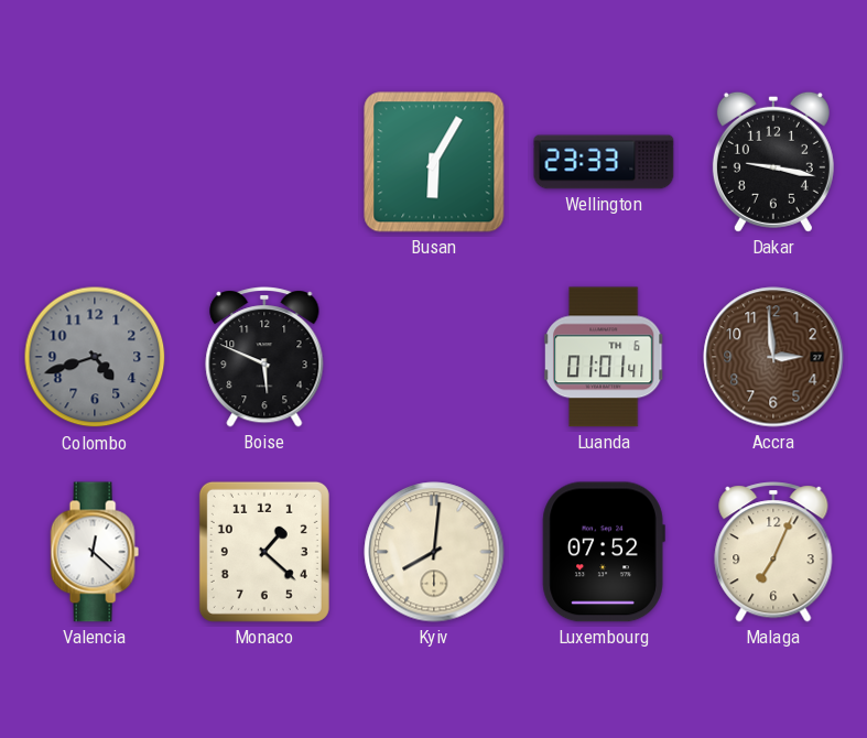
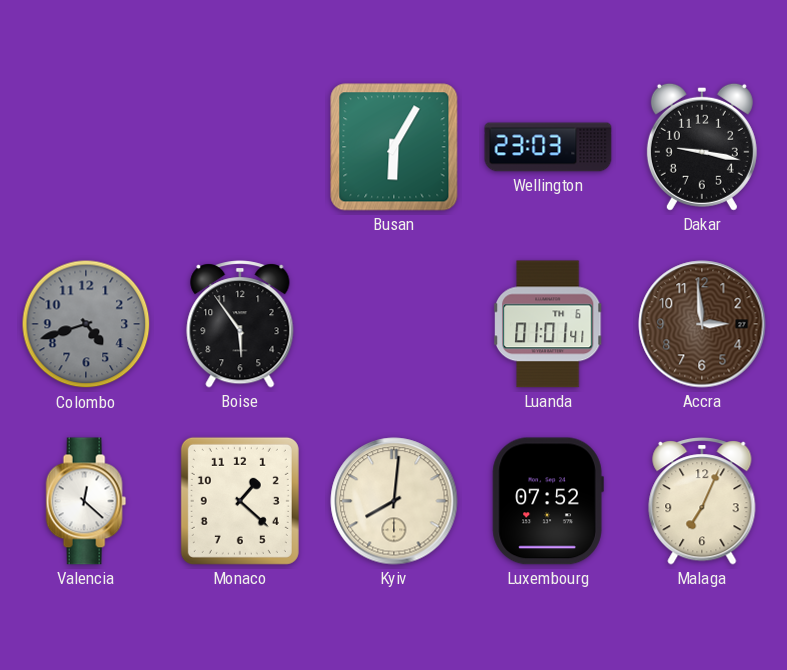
Wellington: 23:33 -> 23:03 (548, 147)
Boise: 5:49 -> 5:54 (240, 324)
